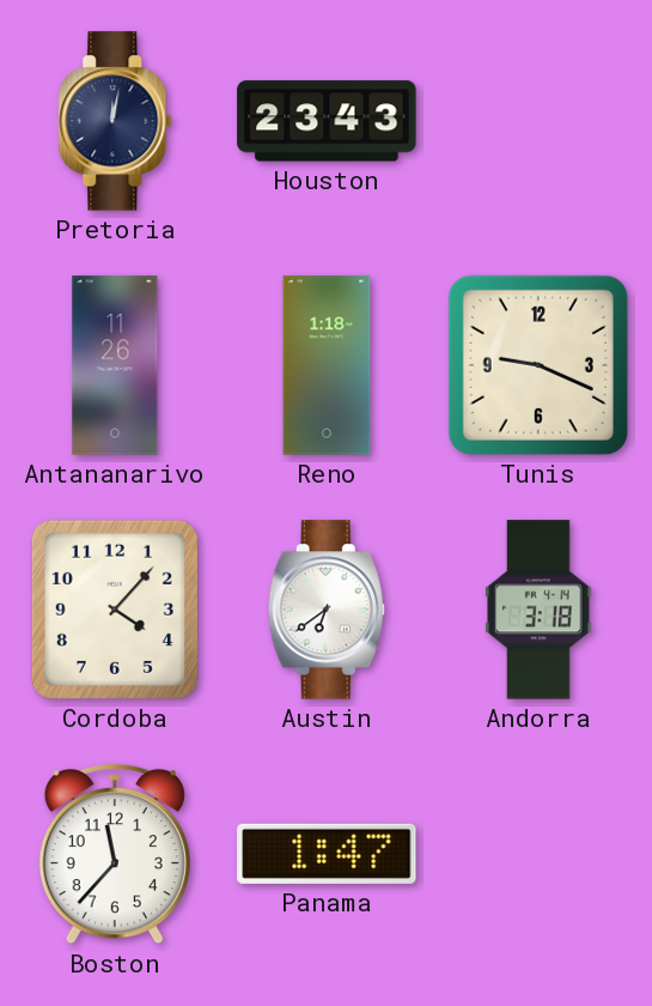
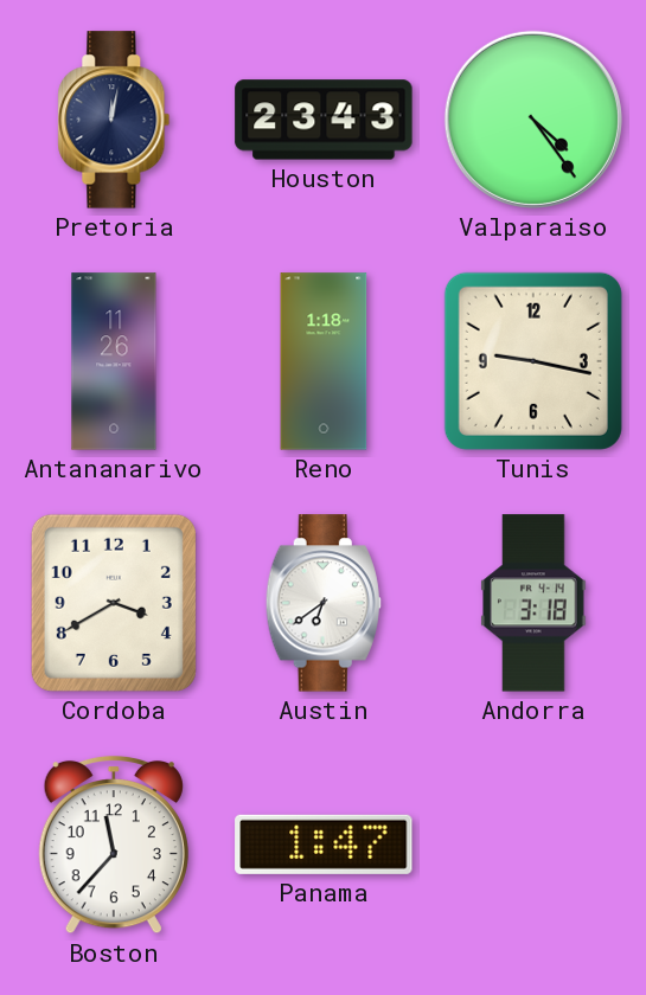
Valparaiso: none -> 4:24 (533, 120)
Tunis: 9:19 -> 9:17 (533, 361)
Cordoba: 4:07 -> 3:40 (114, 603)
